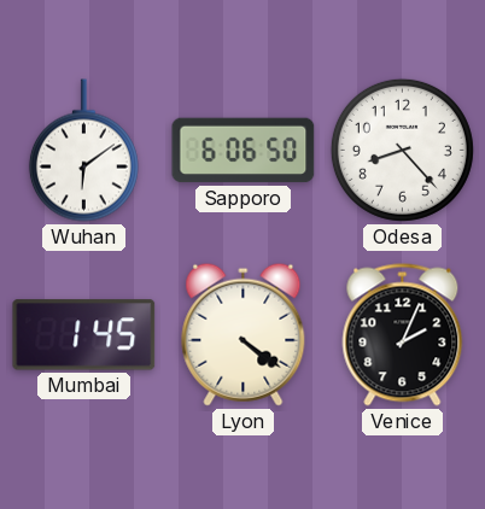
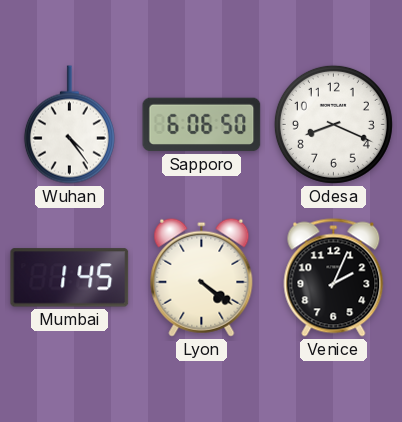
Wuhan: 6:09 -> 4:24 (69, 125)
Odesa: 8:23 -> 8:19 (333, 124)
